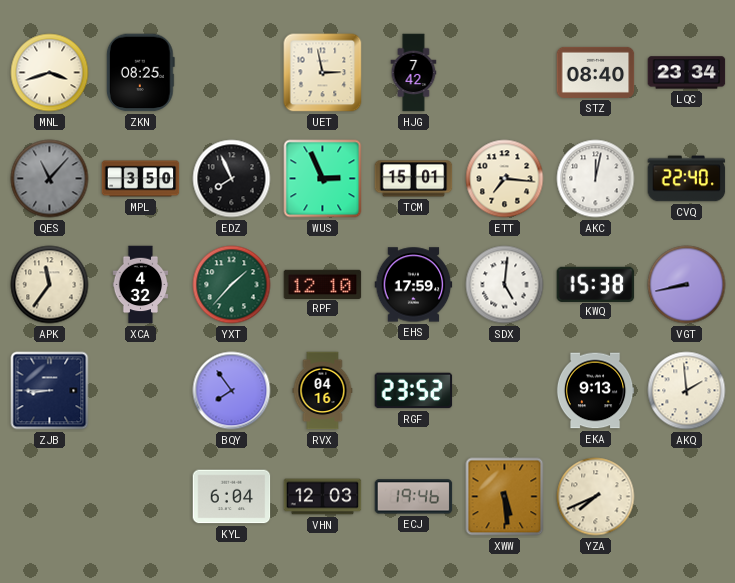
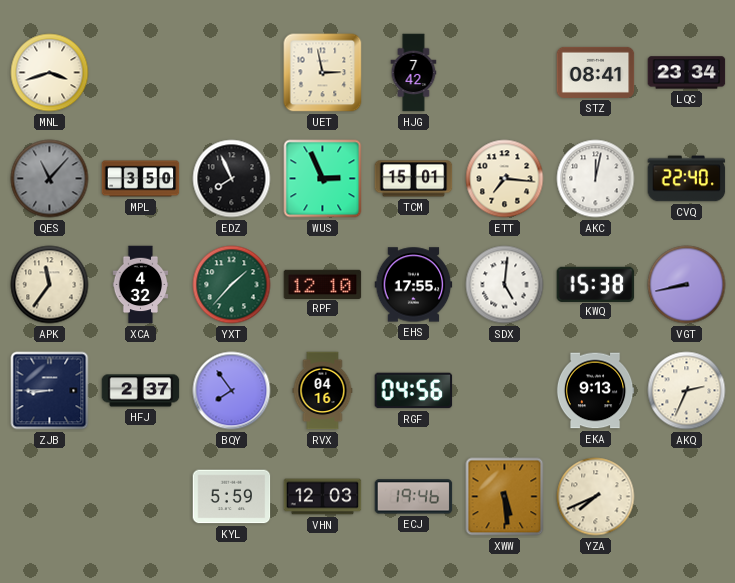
ZKN: 08:25 -> none (140, 73)
STZ: 08:40 -> 08:41 (596, 72)
EHS: 17:59 -> 17:55 (414, 285)
HFJ: none -> 2:37 (141, 391)
RGF: 23:52 -> 04:56 (414, 391)
AKQ: 1:59 -> 2:34 (687, 391)
KYL: 6:04 -> 5:59 (232, 497)
